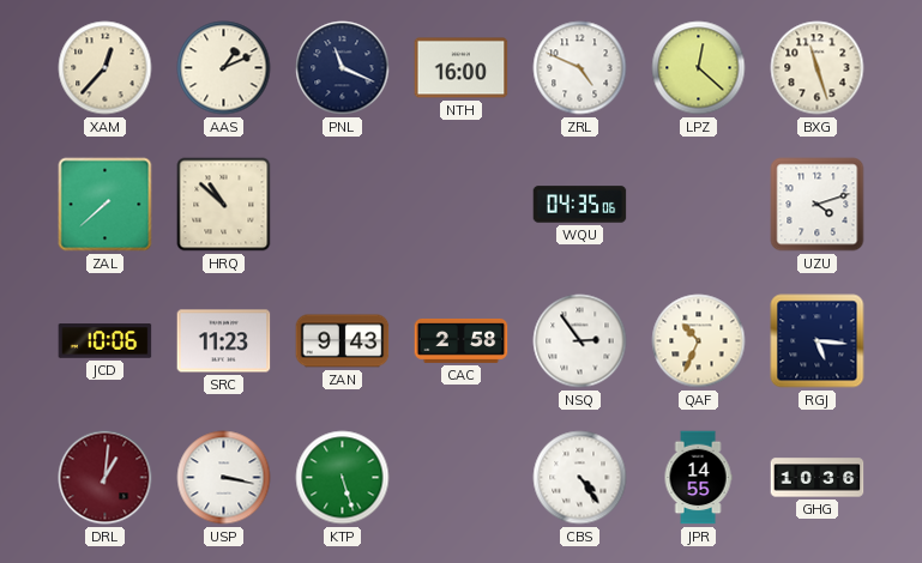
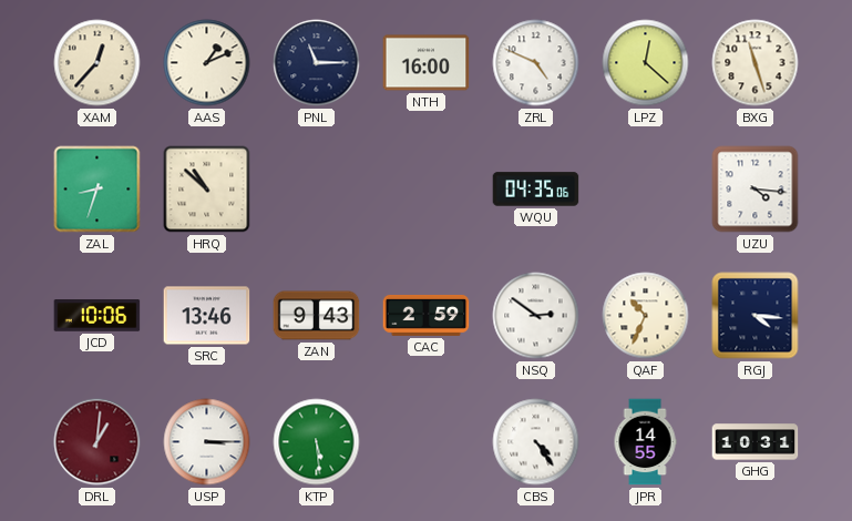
PNL: 11:19 -> 11:15 (317, 63)
ZAL: 7:38 -> 8:33 (97, 190)
UZU: 4:12 -> 4:16 (756, 190)
SRC: 11:23 -> 13:46 (207, 316)
CAC: 2:58 -> 2:59 (427, 316)
NSQ: 2:54 -> 2:51 (536, 316)
RGJ: 5:16 -> 4:16 (756, 316)
USP: 3:17 -> 3:15 (207, 442)
KTP: 5:27 -> 5:29 (317, 442)
GHG: 10:36 -> 10:31 (756, 442)
